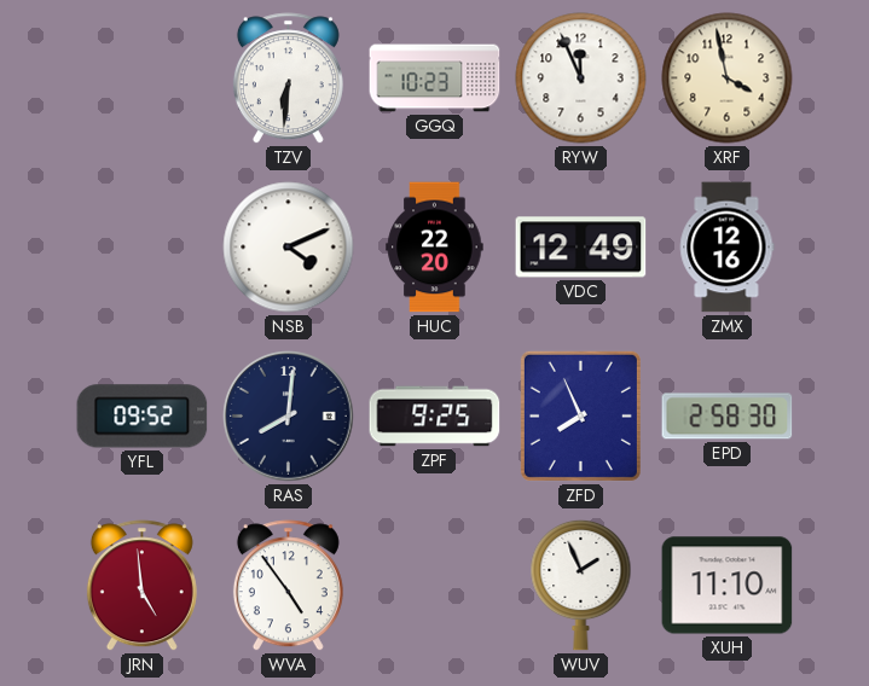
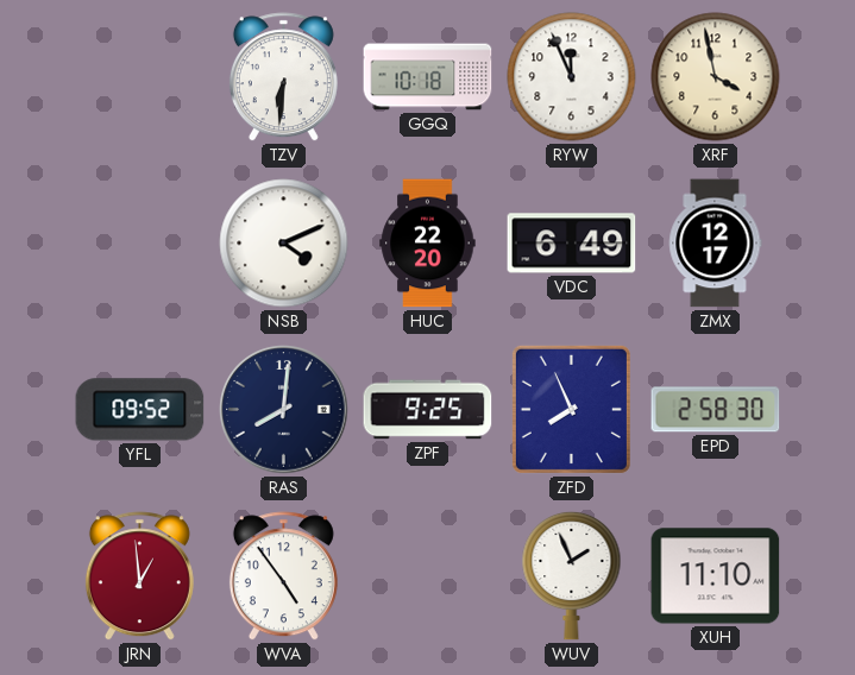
GGQ: 10:23 -> 10:18 (428, 77)
VDC: 12:49 -> 6:49 (572, 244)
ZMX: 12:16 -> 12:17 (716, 244)
JRN: 4:59 -> 12:59 (139, 576)
